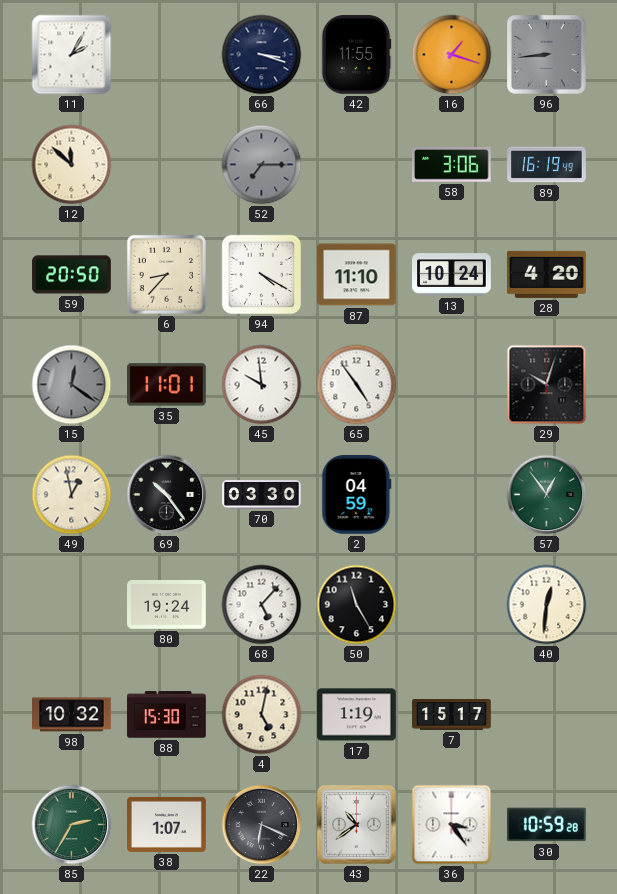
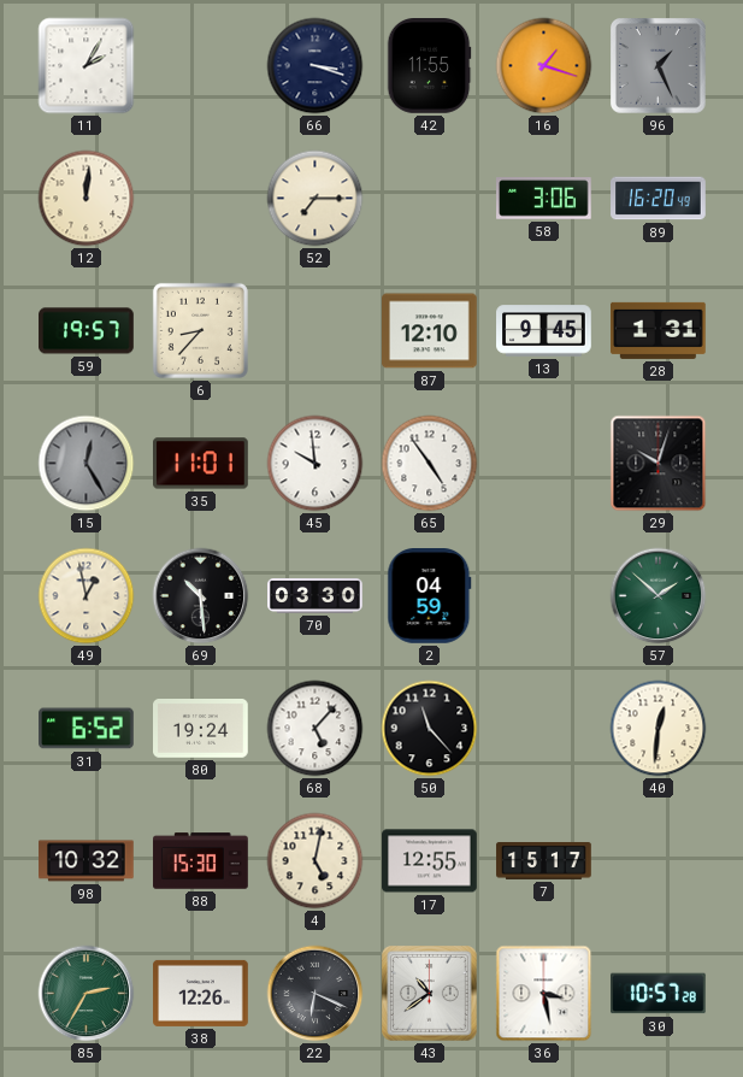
96: 8:44 -> 1:26 (659, 66)
12: 11:52 -> 12:01 (87, 199)
52 dial: grey -> cream (316, 199)
89: 16:19 -> 16:20 (659, 199)
59: 20:50 -> 19:57 (87, 331)
94: 4:20 -> none (262, 275)
87: 11:10 -> 12:10 (430, 331)
13: 10:24 -> 9:45 (544, 331)
28: 4:20 -> 1:31 (659, 330)
15: 12:21 -> 12:25 (87, 464)
69: 10:24 -> 10:29 (201, 596)
57: 12:54 -> 1:52 (659, 596)
31: none -> 6:52 (87, 729)
50: 11:25 -> 11:23 (430, 729)
17: 1:19 -> 12:55 (430, 861)
38: 1:07 -> 12:26 (201, 993)
36: 3:24 -> 3:28 (544, 994)
30: 10:59 -> 10:57 (659, 994)
